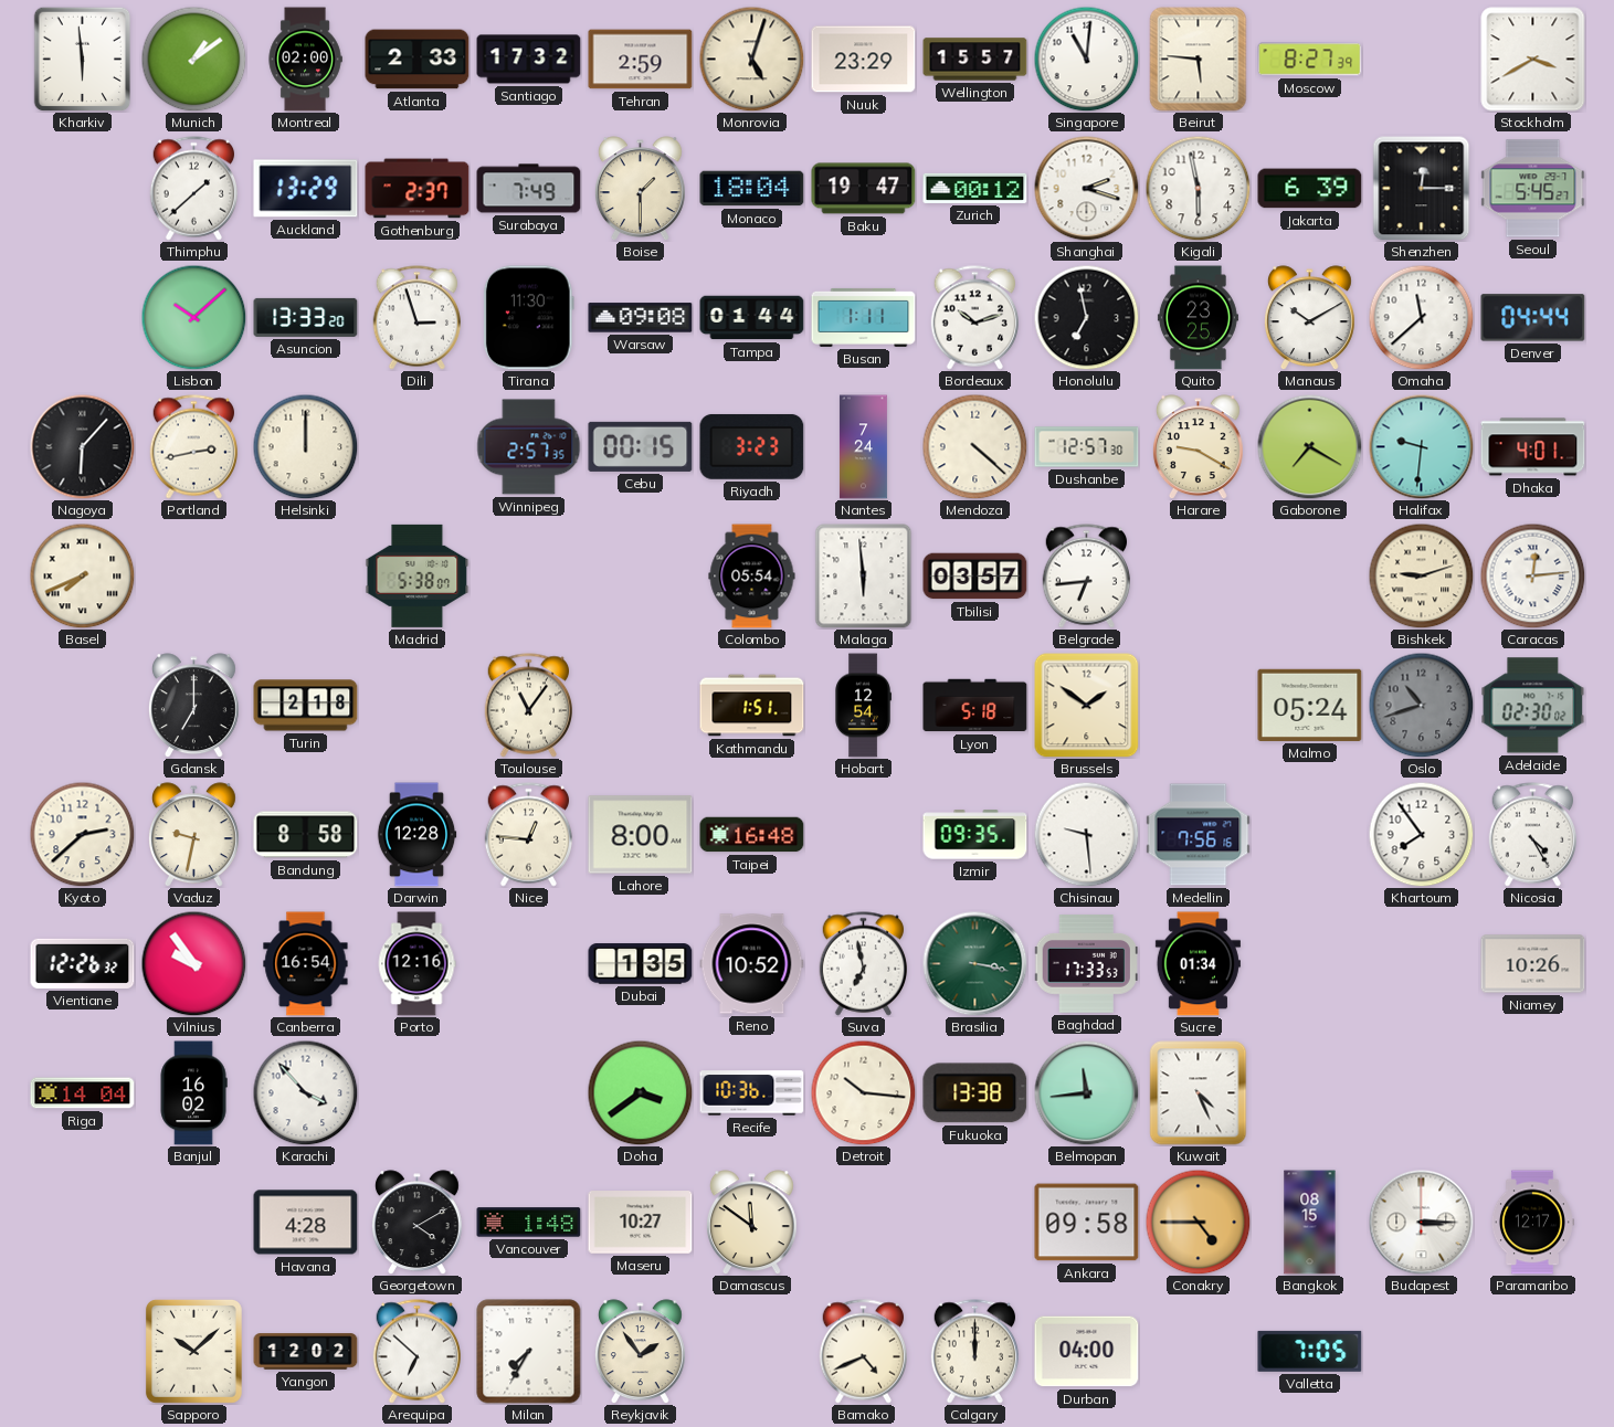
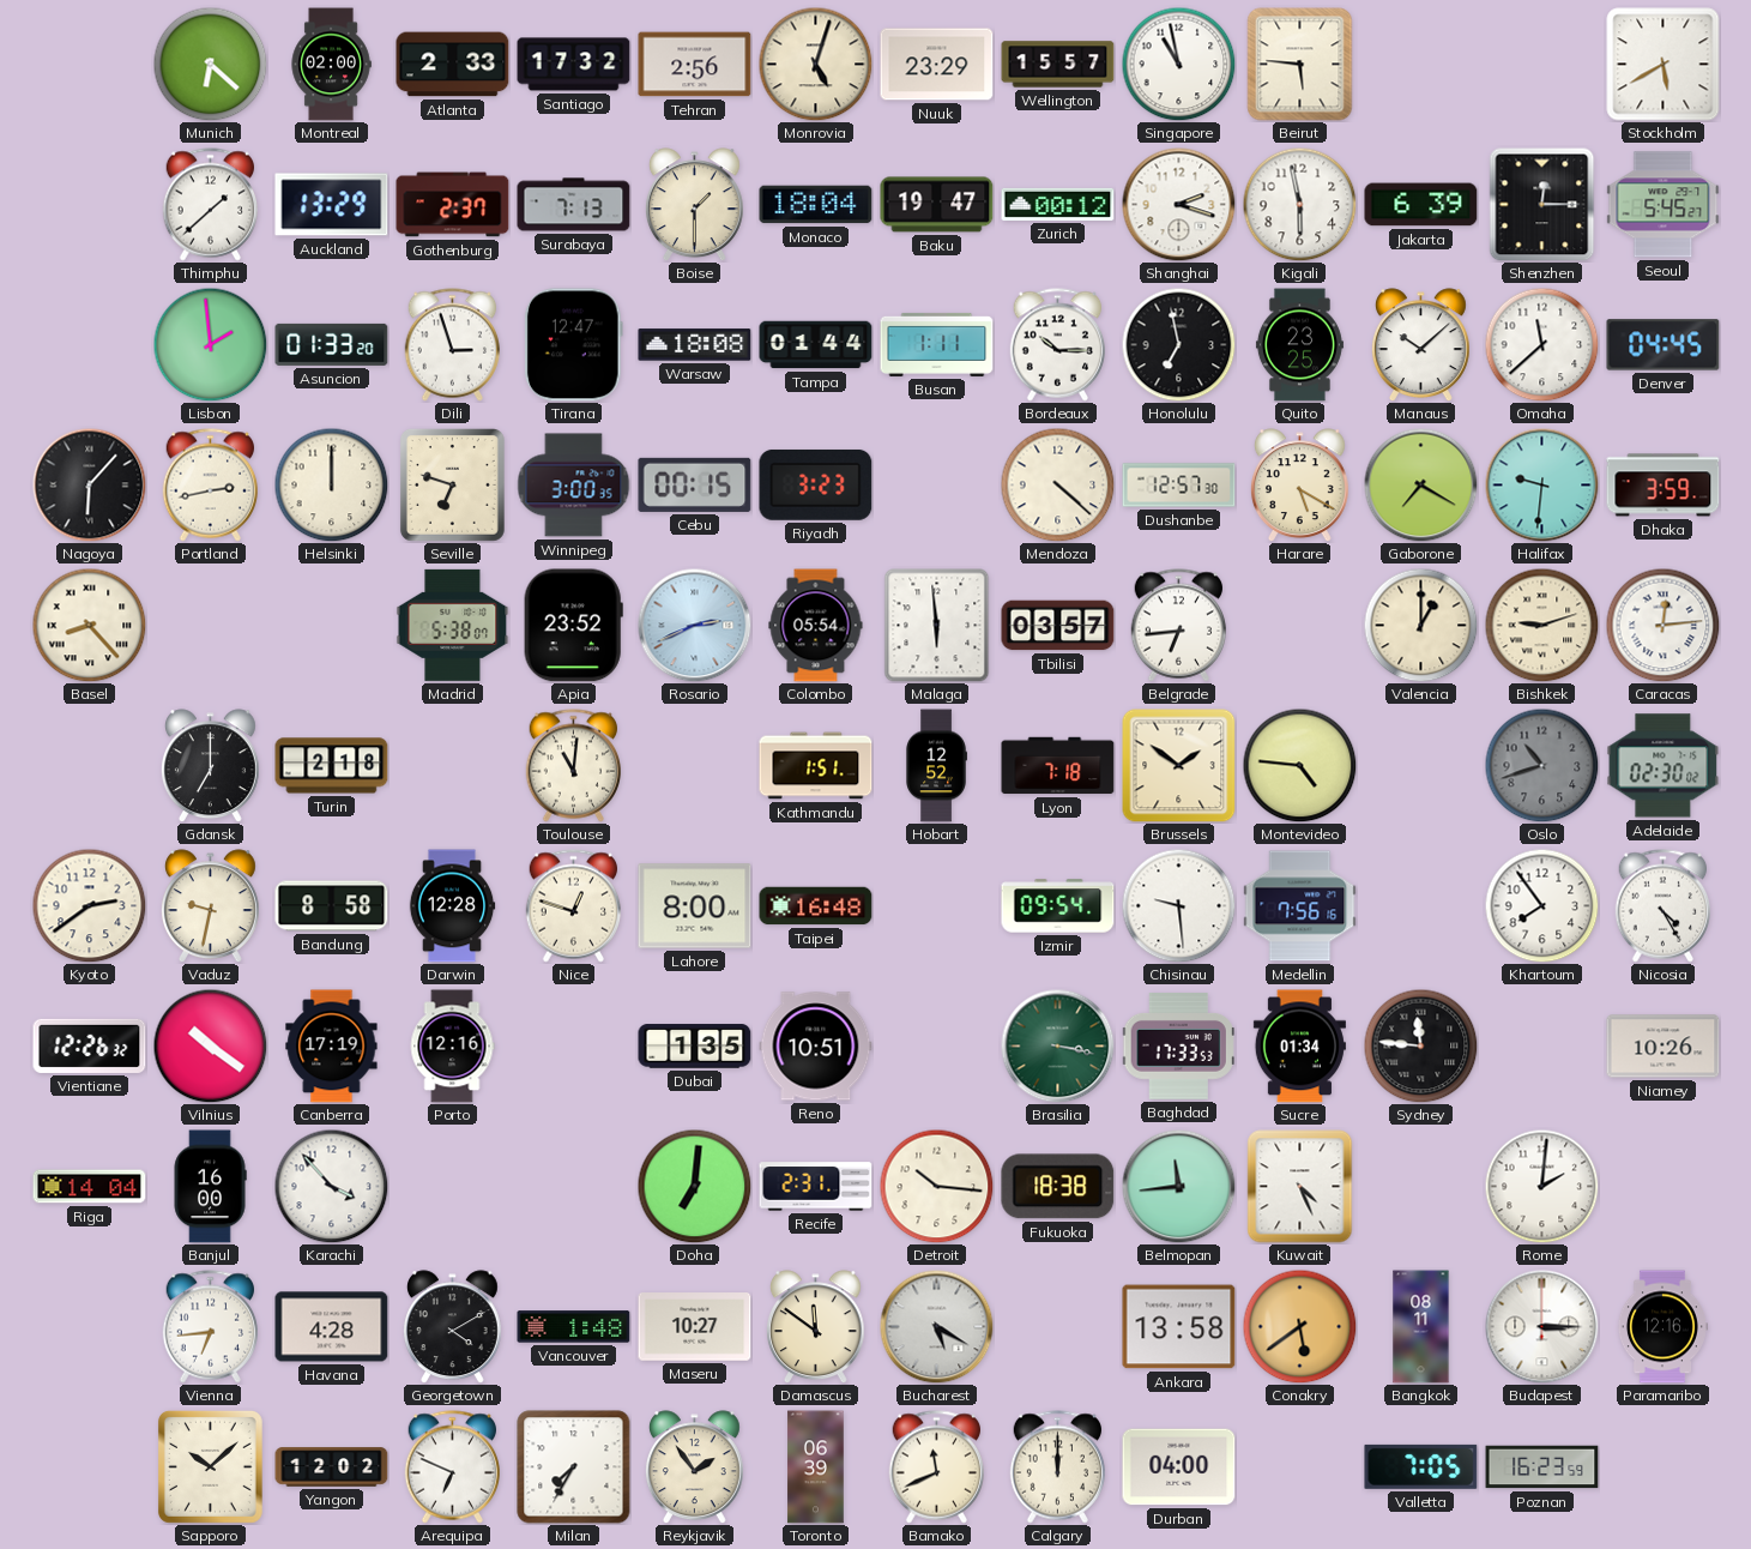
Kharkiv: 5:59 -> none (83, 59)
Munich: 1:09 -> 6:22 (210, 64)
Tehran: 2:59 -> 2:56 (695, 65)
Singapore: 11:01 -> 10:58 (1178, 64)
Moscow: 8:27 -> none (1310, 60)
Stockholm: 3:40 -> 5:40 (1664, 65)
Surabaya: 7:49 -> 7:13 (574, 205)
Lisbon: 10:08 -> 1:59 (210, 344)
Asuncion: 13:33 -> 01:33 (332, 344)
Tirana: 11:30 -> 12:47 (573, 345)
Warsaw: 09:08 -> 18:08 (695, 345)
Bordeaux: 10:12 -> 10:15 (1057, 345)
Manaus: 10:10 -> 10:08 (1420, 345)
Denver: 04:44 -> 04:45 (1664, 345)
Seville: none -> 6:48 (452, 484)
Winnipeg: 2:57 -> 3:00 (574, 486)
Nantes: 7:24 -> none (863, 447)
Harare: 9:20 -> 5:20 (1299, 486)
Dhaka: 4:01 -> 3:59 (1664, 486)
Basel: 7:41 -> 8:23 (89, 625)
Apia: none -> 23:52 (573, 626)
Rosario: none -> 2:41 (694, 625)
Valencia: none -> 1:00 (1420, 625)
Toulouse: 11:06 -> 11:01 (573, 766)
Hobart: 12:54 -> 12:52 (936, 766)
Lyon: 5:18 -> 7:18 (1058, 766)
Montevideo: none -> 4:46 (1299, 765)
Malmo: 05:24 -> none (1310, 705)
Kyoto: 2:38 -> 2:39 (89, 905)
Nice: 12:46 -> 12:48 (573, 906)
Izmir: 09:35 -> 09:54 (1058, 906)
Vilnius: 9:54 -> 10:21 (210, 1045)
Canberra: 16:54 -> 17:19 (332, 1047)
Reno: 10:52 -> 10:51 (816, 1047)
Suva: 6:58 -> none (863, 964)
Sydney: none -> 11:46 (1420, 1045)
Banjul: 16:02 -> 16:00 (210, 1187)
Doha: 3:39 -> 7:01 (694, 1186)
Recife: 10:36 -> 2:31 (816, 1187)
Fukuoka: 13:38 -> 18:38 (1058, 1187)
Rome: none -> 2:01 (1541, 1186)
Vienna: none -> 6:44 (210, 1327)
Bucharest: none -> 5:20 (936, 1326)
Ankara: 09:58 -> 13:58 (1179, 1327)
Conakry: 4:45 -> 5:39 (1299, 1326)
Bangkok: 08:15 -> 08:11 (1421, 1327)
Paramaribo: 12:17 -> 12:16 (1662, 1327)
Arequipa: 6:52 -> 6:49 (452, 1467)
Toronto: none -> 06:39 (816, 1467)
Bamako: 4:41 -> 11:41 (936, 1467)
Poznan: none -> 16:23 (1542, 1467)
